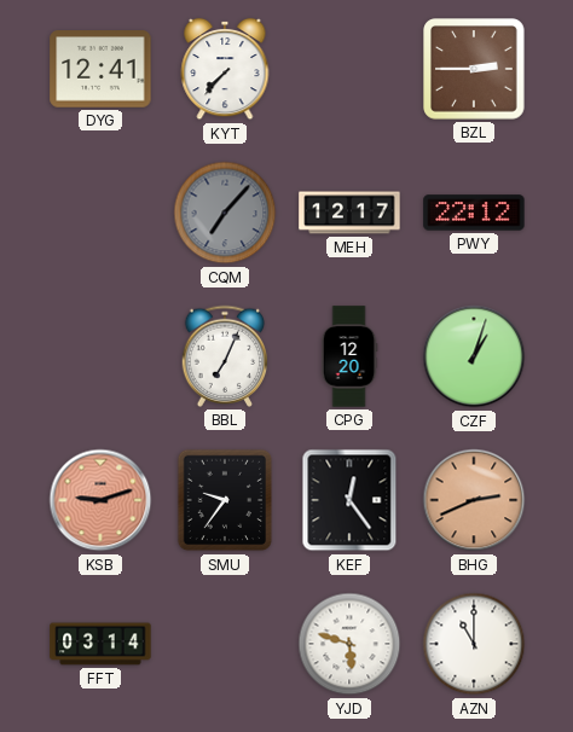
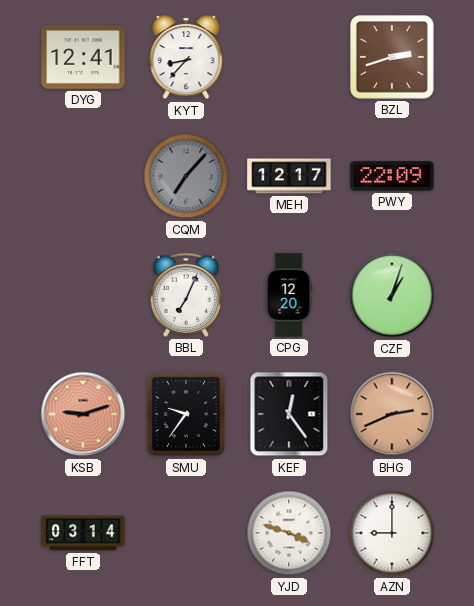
KYT: 7:37 -> 8:37 (186, 57)
BZL: 2:45 -> 2:42 (392, 57)
PWY: 22:12 -> 22:09 (392, 176)
YJD: 5:48 -> 3:48 (289, 533)
AZN: 11:00 -> 9:00 (392, 533)
